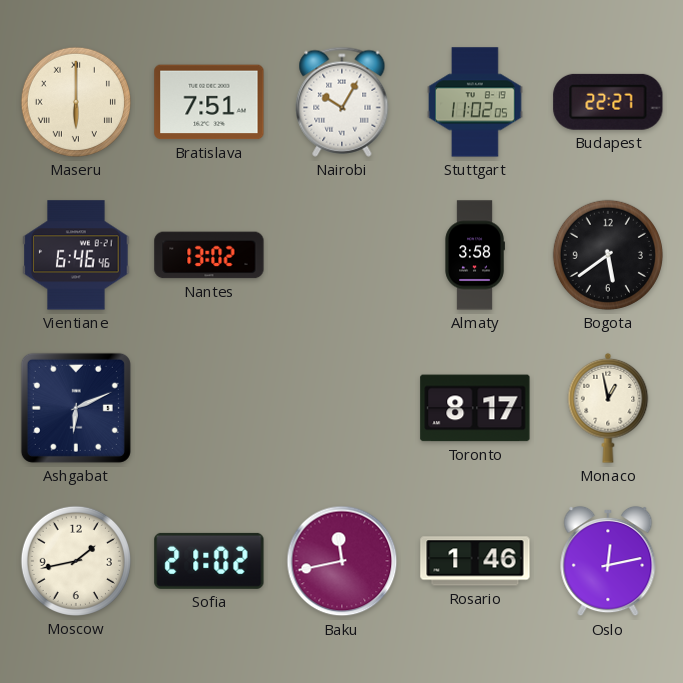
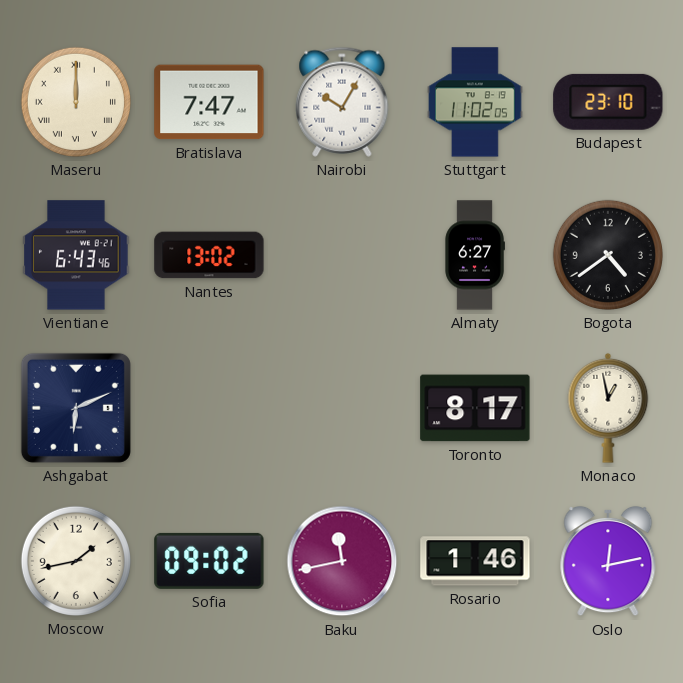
Maseru: 6:00 -> 12:00 (76, 102)
Bratislava: 7:51 -> 7:47 (209, 102)
Budapest: 22:27 -> 23:10 (608, 102)
Vientiane: 6:46 -> 6:43 (76, 255)
Almaty: 3:58 -> 6:27 (475, 255)
Bogota: 5:39 -> 4:39 (608, 255)
Sofia: 21:02 -> 09:02 (209, 561)
